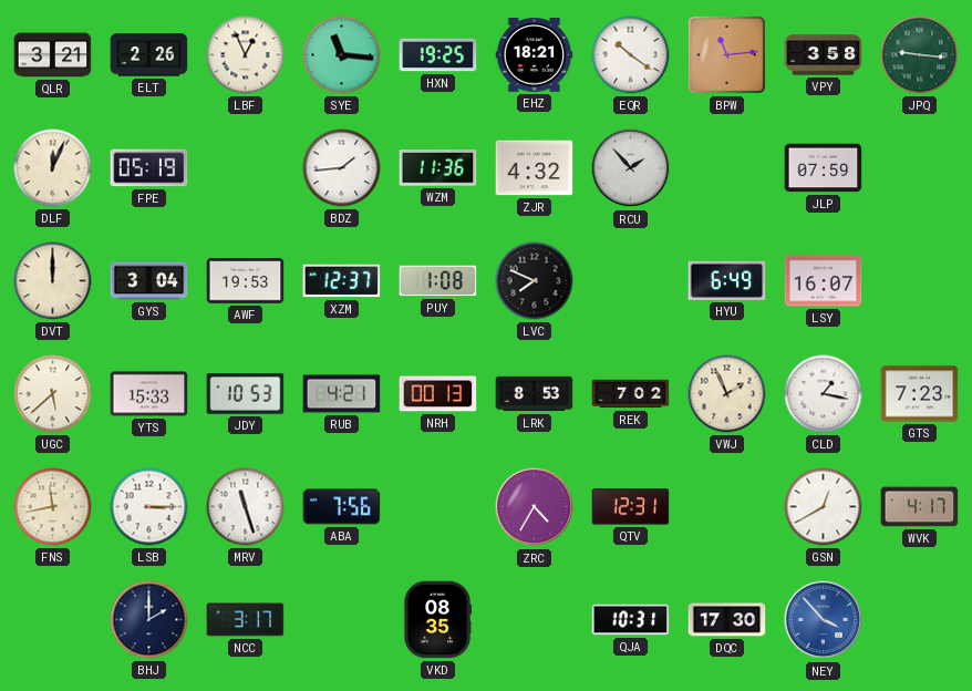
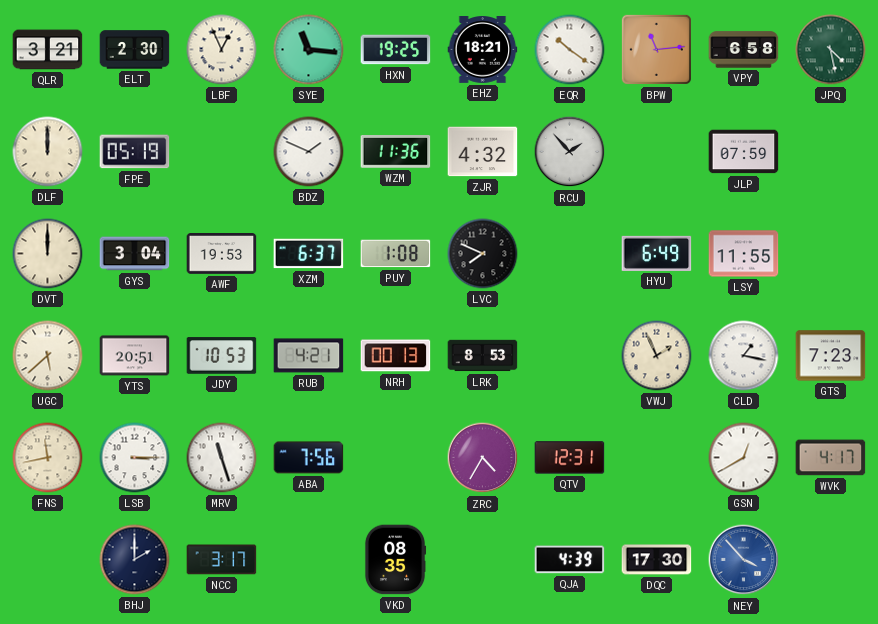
ELT: 2:26 -> 2:30 (135, 50)
VPY: 3:58 -> 6:58 (744, 50)
JPQ: 9:16 -> 4:28 (831, 50)
DLF: 12:04 -> 12:00 (48, 152)
BDZ: 1:44 -> 1:49 (309, 152)
XZM: 12:37 -> 6:37 (309, 254)
LSY: 16:07 -> 11:55 (744, 254)
YTS: 15:33 -> 20:51 (135, 356)
REK: 7:02 -> none (631, 394)
QJA: 10:31 -> 4:39 (570, 560)
